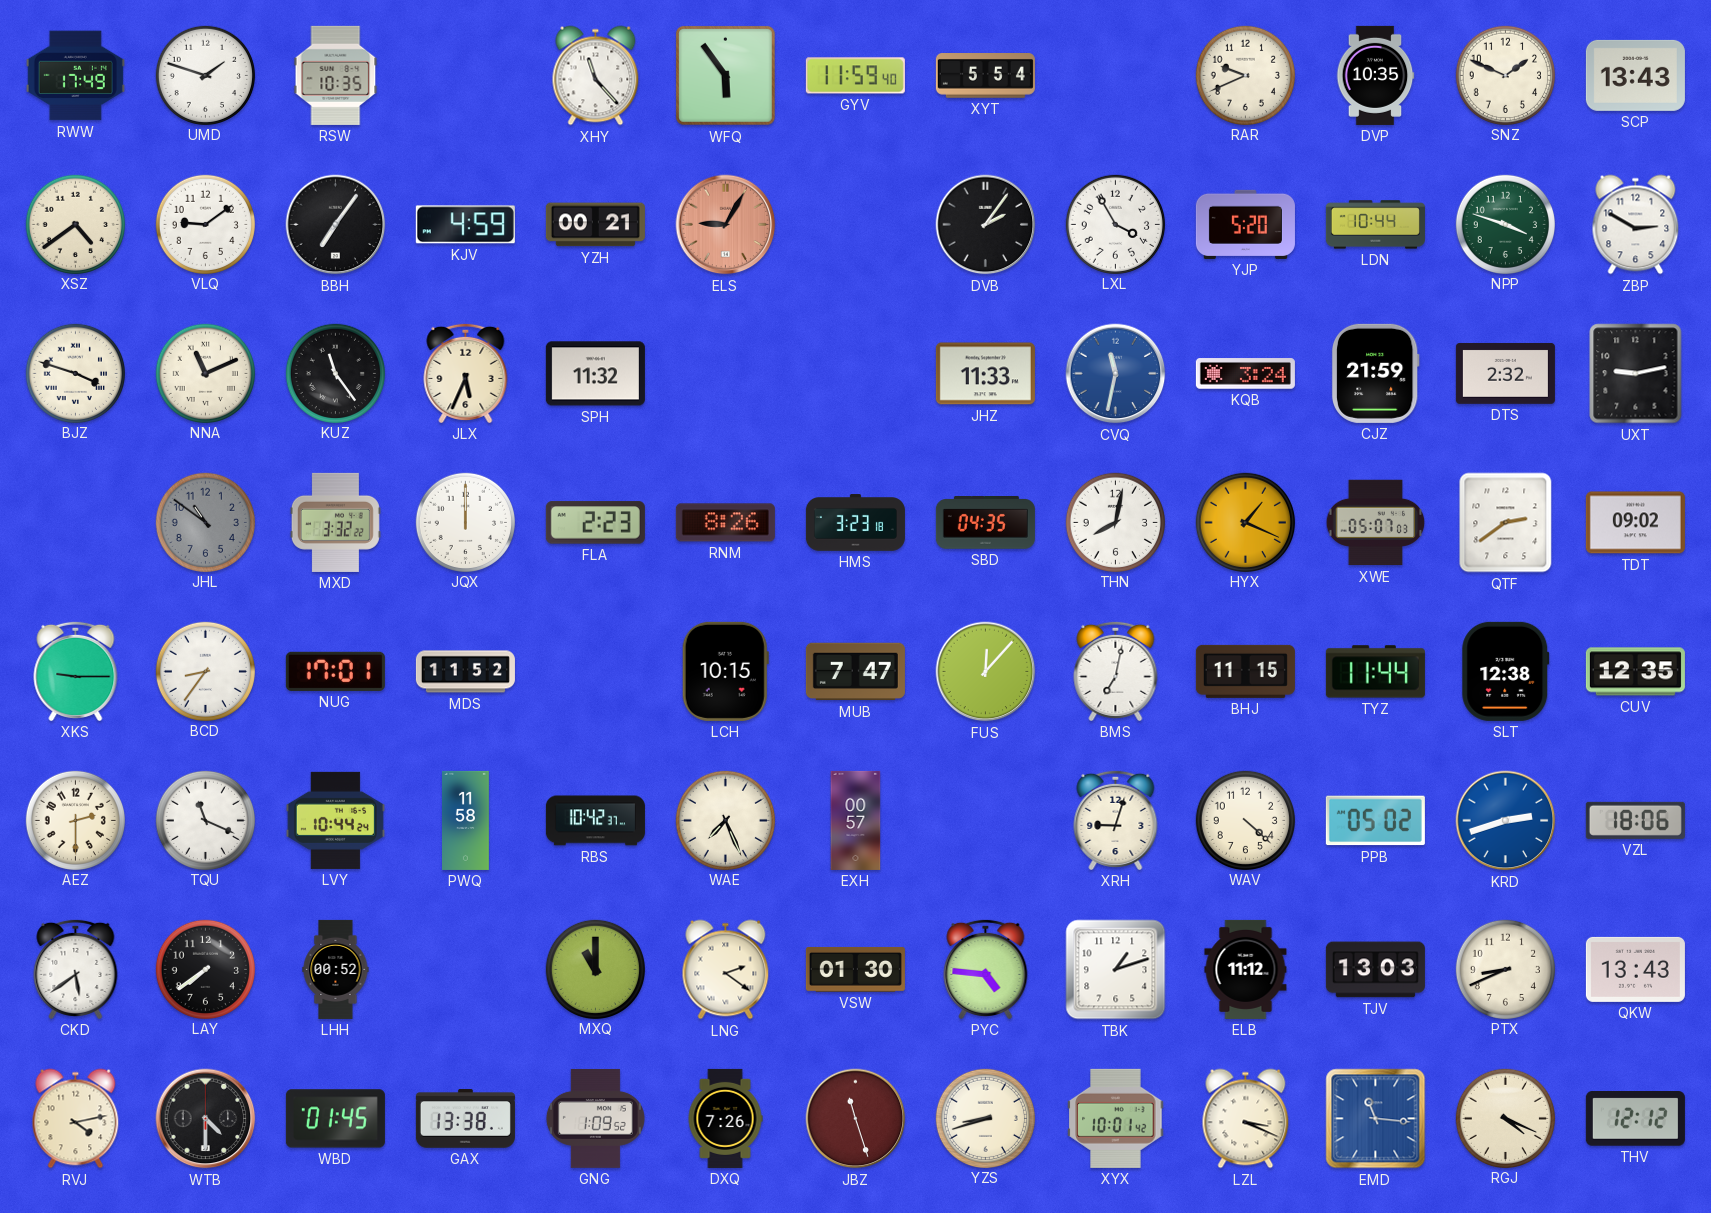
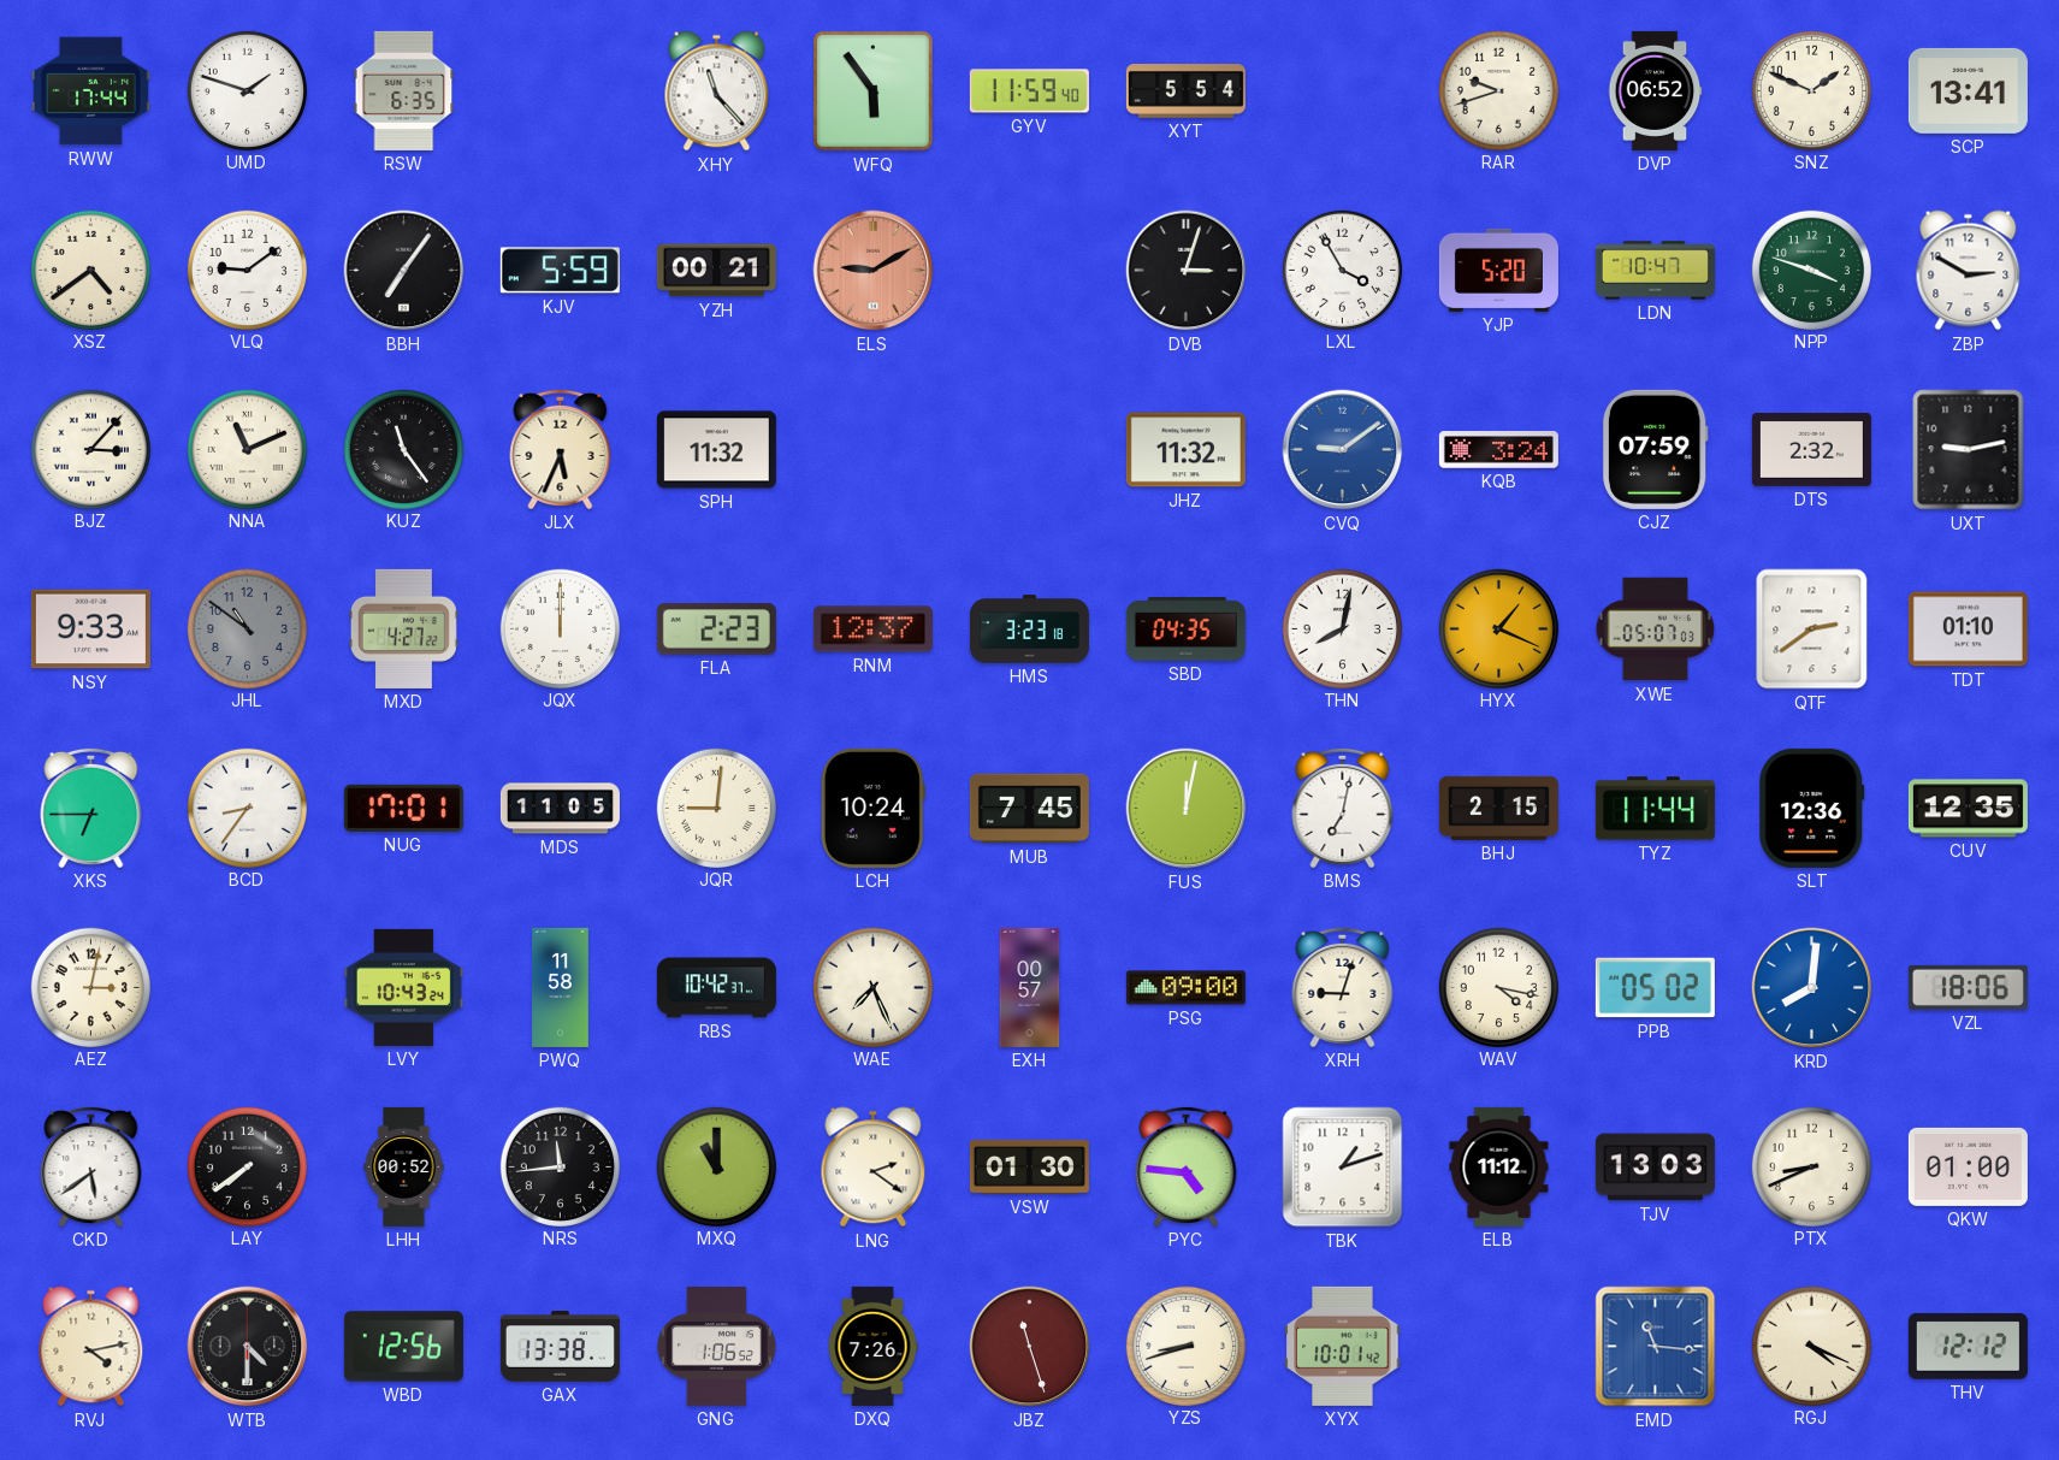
RWW: 17:49 -> 17:44 (90, 91)
RSW: 10:35 -> 6:35 (404, 90)
RAR: 9:41 -> 9:42 (1498, 90)
DVP: 10:35 -> 06:52 (1655, 90)
SCP: 13:43 -> 13:41 (1968, 90)
KJV: 4:59 -> 5:59 (560, 271)
ELS: 9:05 -> 9:10 (874, 271)
DVB: 2:06 -> 3:03 (1187, 271)
LDN: 10:44 -> 10:47 (1655, 271)
BJZ: 3:48 -> 3:07 (90, 449)
JHZ: 11:33 -> 11:32 (1185, 450)
CVQ: 11:32 -> 9:09 (1343, 450)
CJZ: 21:59 -> 07:59 (1655, 449)
NSY: none -> 9:33 (90, 629)
MXD: 3:32 -> 4:27 (403, 628)
RNM: 8:26 -> 12:37 (872, 629)
TDT: 09:02 -> 01:10 (1968, 629)
XKS: 9:15 -> 6:45 (91, 808)
MDS: 11:52 -> 11:05 (560, 809)
JQR: none -> 9:01 (716, 808)
LCH: 10:15 -> 10:24 (872, 808)
MUB: 7:47 -> 7:45 (1029, 809)
FUS: 12:07 -> 12:02 (1187, 809)
BHJ: 11:15 -> 2:15 (1498, 808)
SLT: 12:38 -> 12:36 (1812, 808)
AEZ: 2:30 -> 3:02 (90, 987)
TQU: 11:19 -> none (205, 820)
LVY: 10:44 -> 10:43 (403, 987)
PSG: none -> 09:00 (1185, 988)
WAV: 4:22 -> 4:17 (1498, 987)
KRD: 2:42 -> 8:01 (1812, 988)
NRS: none -> 11:44 (560, 1166)
QKW: 13:43 -> 01:00 (1968, 1166)
WBD: 01:45 -> 12:56 (403, 1347)
GNG: 1:09 -> 1:06 (716, 1346)
LZL: 3:19 -> none (1246, 1119)
